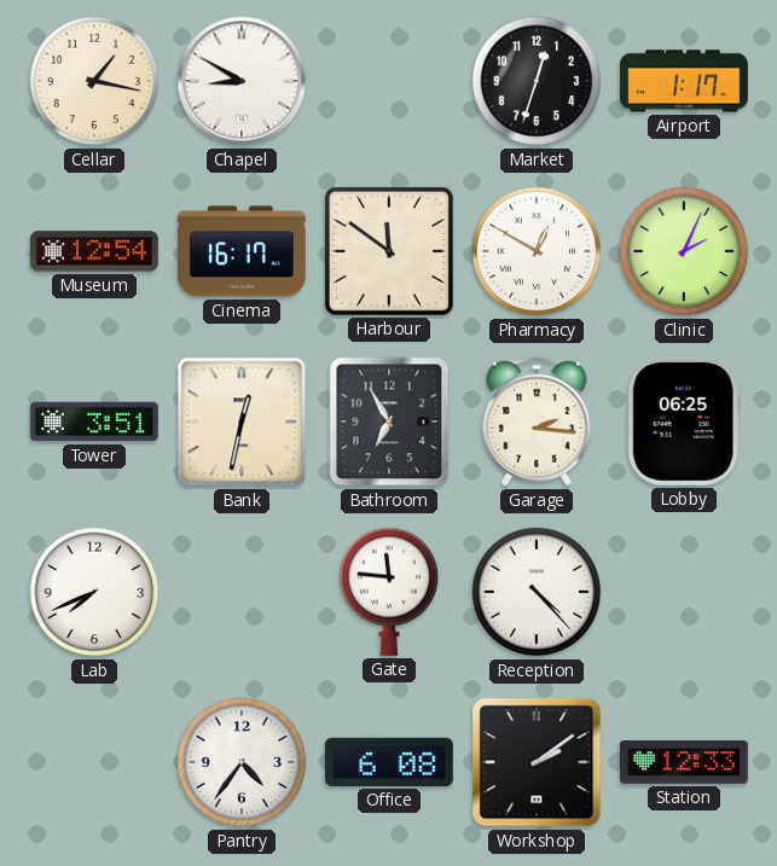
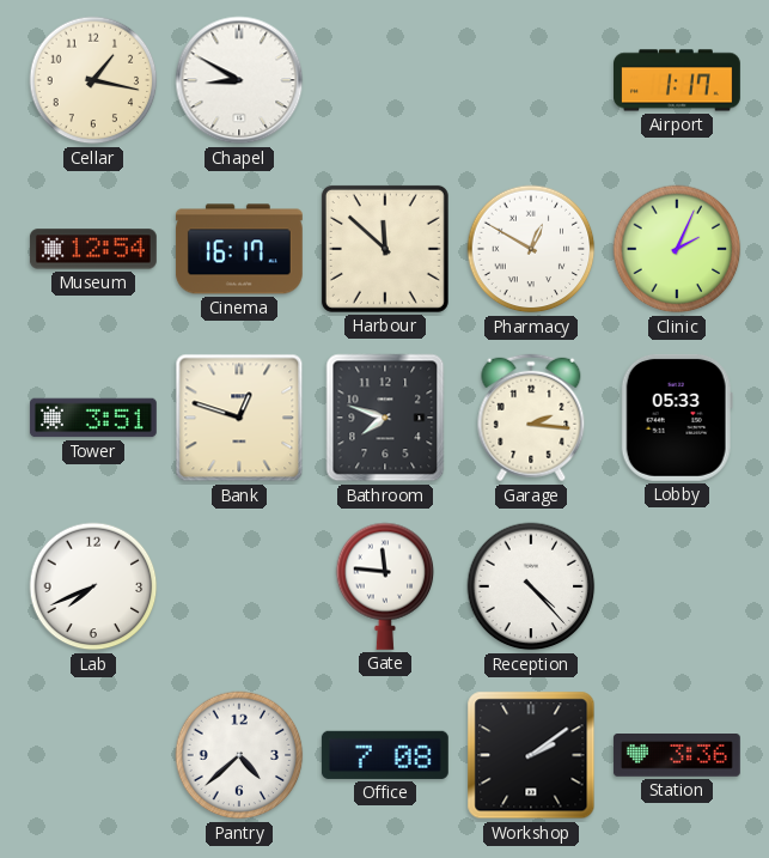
Market: 12:33 -> none (537, 81)
Harbour: 11:51 -> 11:52 (385, 249)
Bank: 12:32 -> 12:48 (239, 418)
Bathroom: 6:55 -> 7:48 (385, 418)
Lobby: 06:25 -> 05:33 (677, 418)
Pantry: 4:36 -> 4:38 (239, 755)
Office: 6:08 -> 7:08 (385, 755)
Station: 12:33 -> 3:36 (677, 756)
